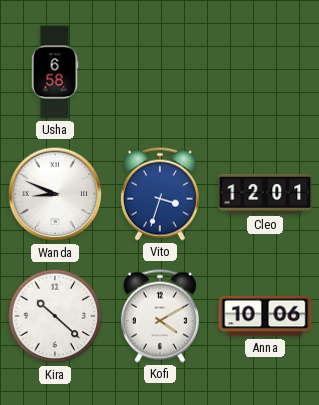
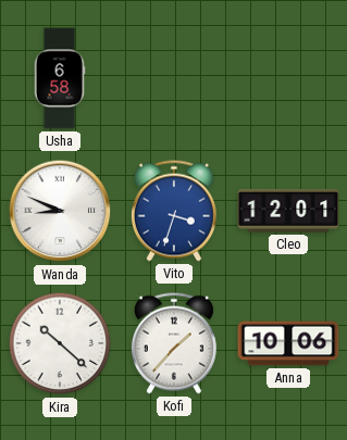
Kofi: 4:10 -> 1:37 (174, 343)
